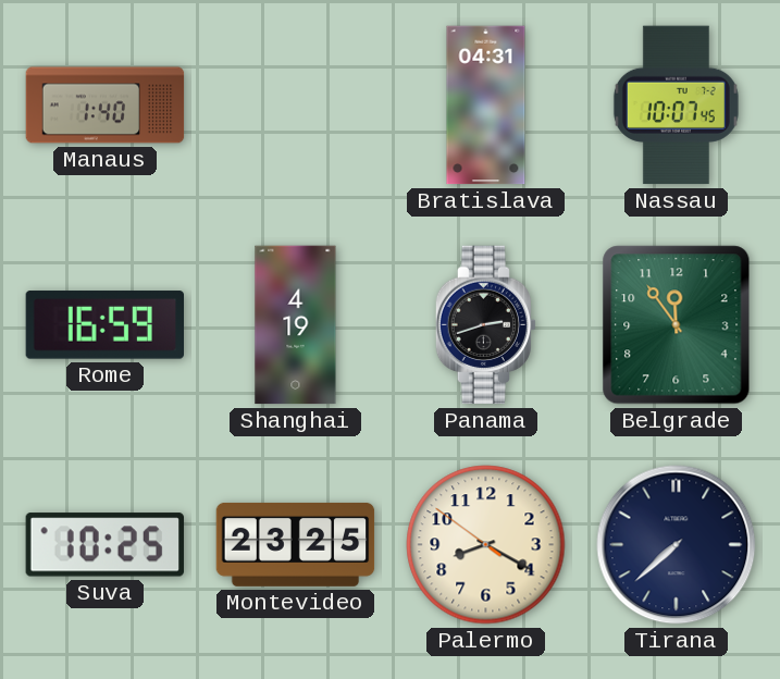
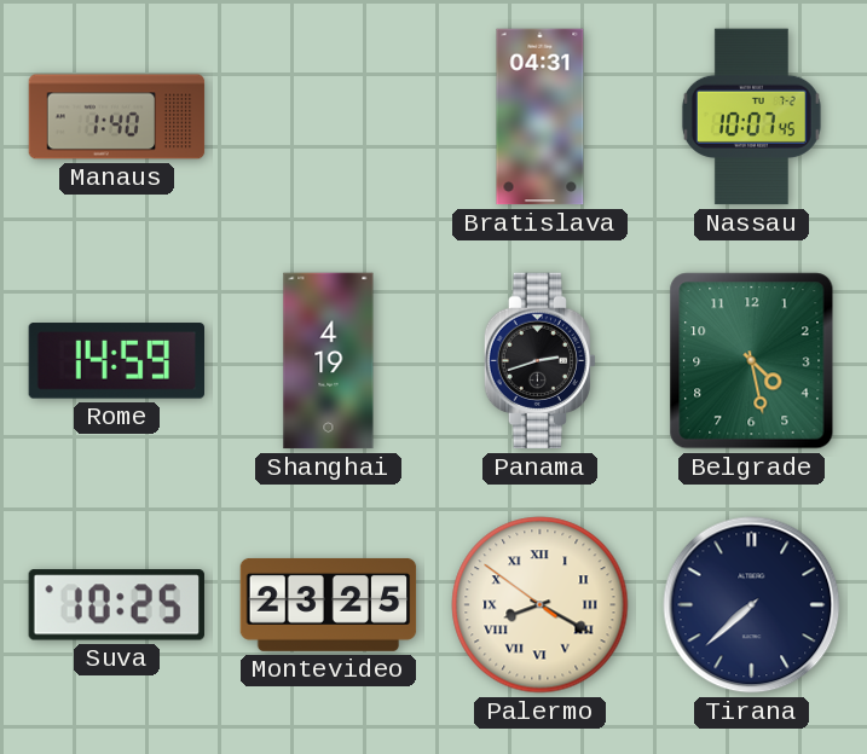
Rome: 16:59 -> 14:59 (116, 361)
Belgrade: 11:54 -> 4:28 (752, 361)
Palermo numerals: Arabic -> Roman (541, 605)
